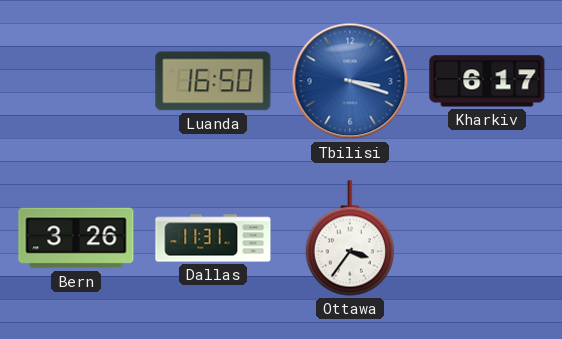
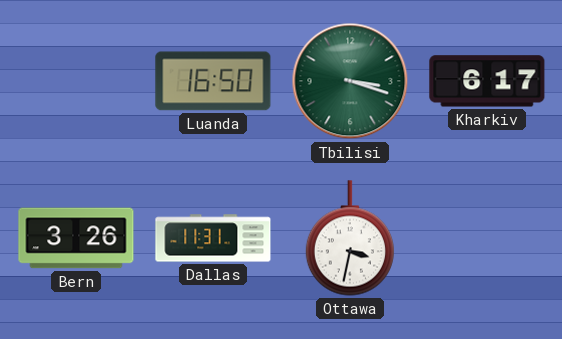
Tbilisi dial: blue -> green (350, 81)
Ottawa: 3:36 -> 3:32 (350, 238)
